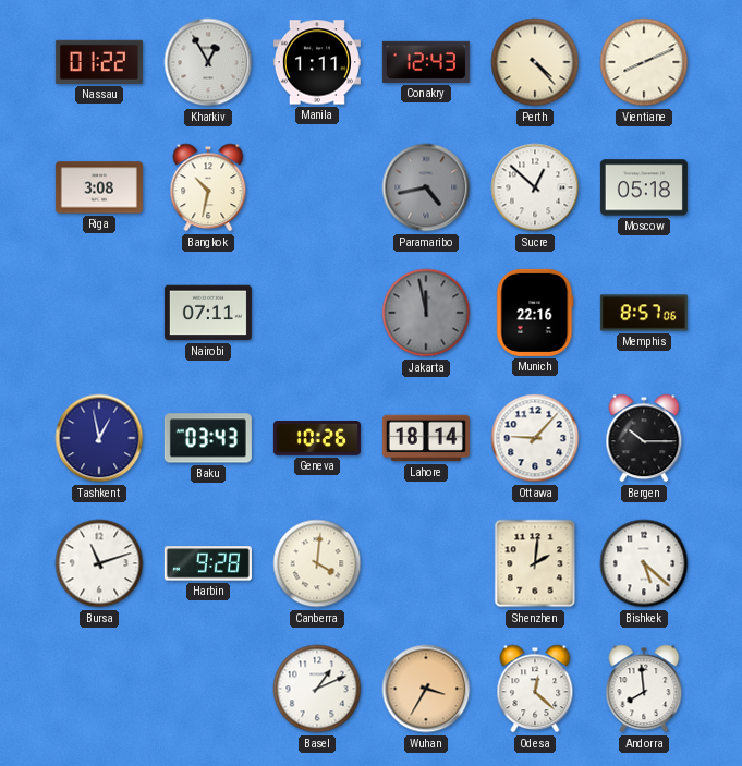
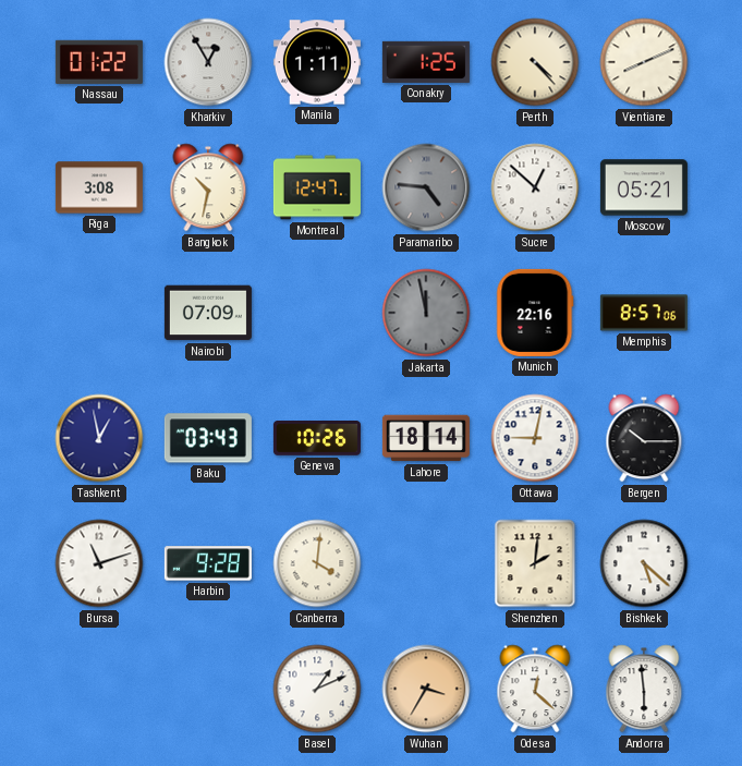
Conakry: 12:43 -> 1:25 (426, 62)
Montreal: none -> 12:47 (317, 187)
Paramaribo: 4:43 -> 4:46 (426, 187)
Moscow: 05:18 -> 05:21 (644, 187)
Nairobi: 07:11 -> 07:09 (208, 313)
Ottawa: 9:07 -> 9:02 (535, 438)
Andorra: 7:59 -> 5:59 (644, 689)
